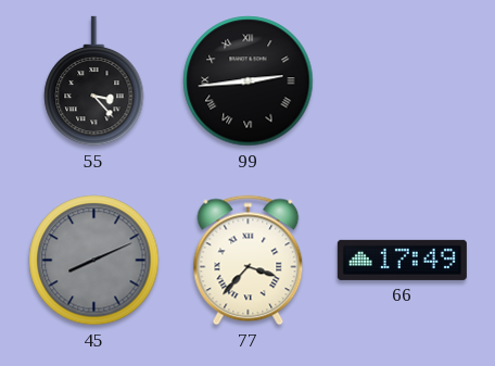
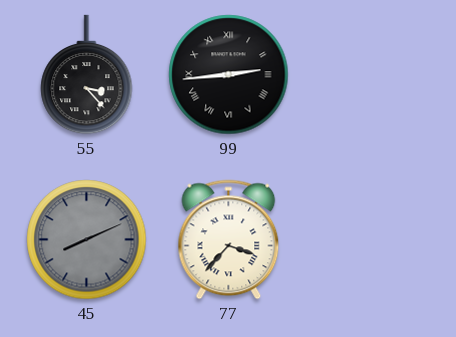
66: 17:49 -> none (402, 260)
